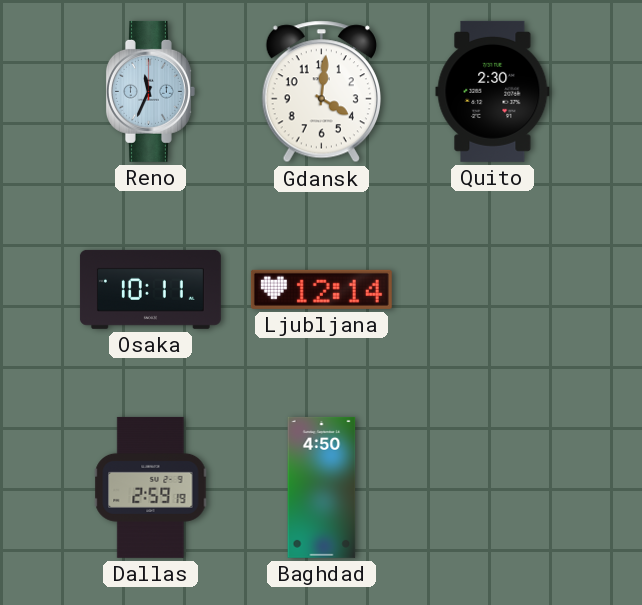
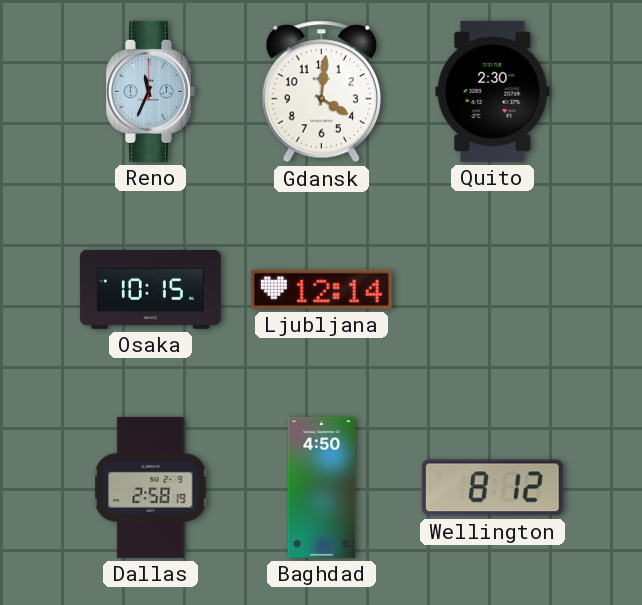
Osaka: 10:11 -> 10:15 (150, 289)
Dallas: 2:59 -> 2:58 (151, 487)
Wellington: none -> 8:12 (492, 488)
